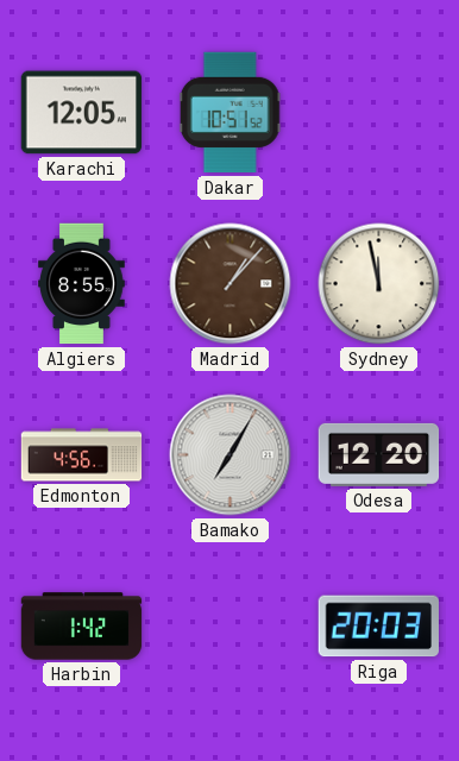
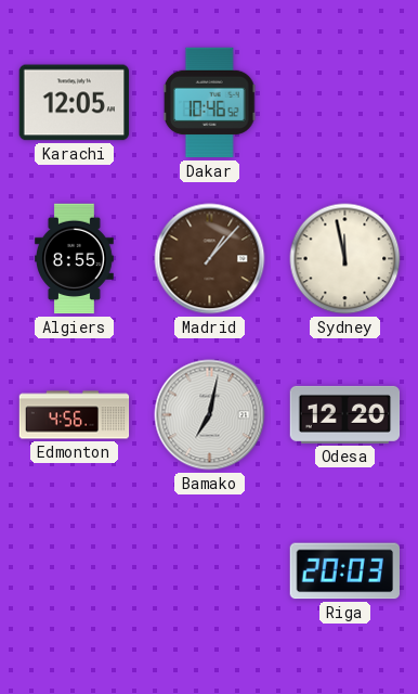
Dakar: 10:51 -> 10:46 (209, 103)
Bamako: 7:05 -> 7:02 (210, 415)
Harbin: 1:42 -> none (82, 627)
